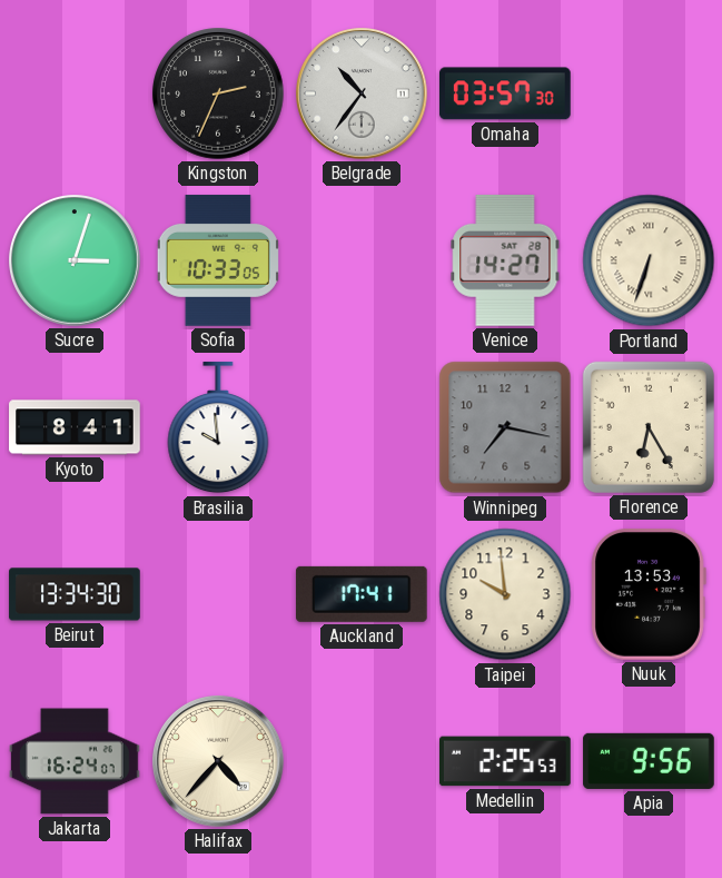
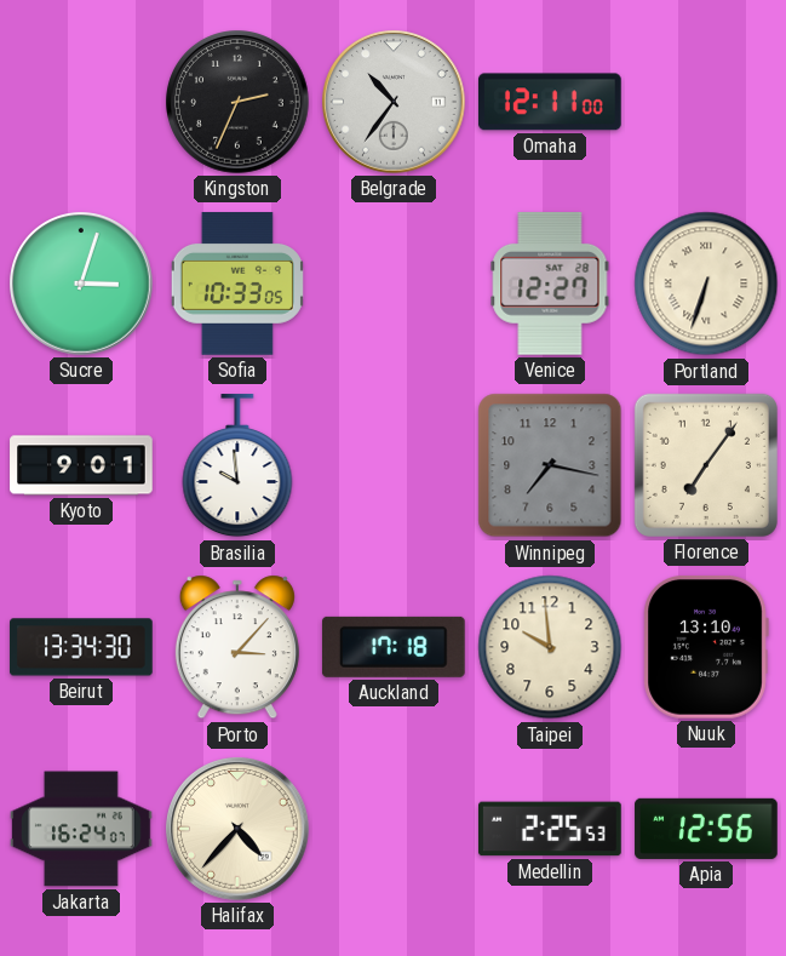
Omaha: 03:57 -> 12:11 (551, 102)
Venice: 14:27 -> 12:27 (550, 284)
Kyoto: 8:41 -> 9:01 (81, 465)
Florence: 6:25 -> 7:06 (706, 465)
Porto: none -> 3:07 (237, 647)
Auckland: 17:41 -> 17:18 (394, 647)
Nuuk: 13:53 -> 13:10 (706, 647)
Apia: 9:56 -> 12:56 (706, 829)
